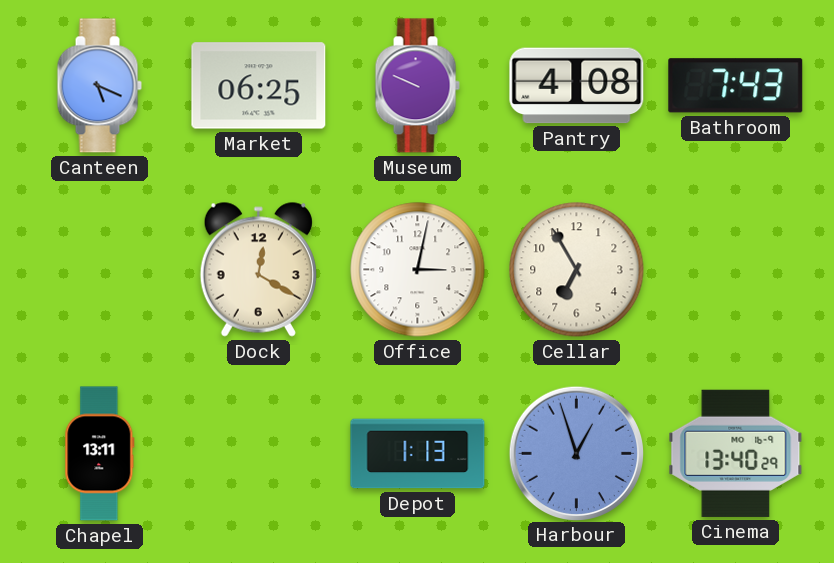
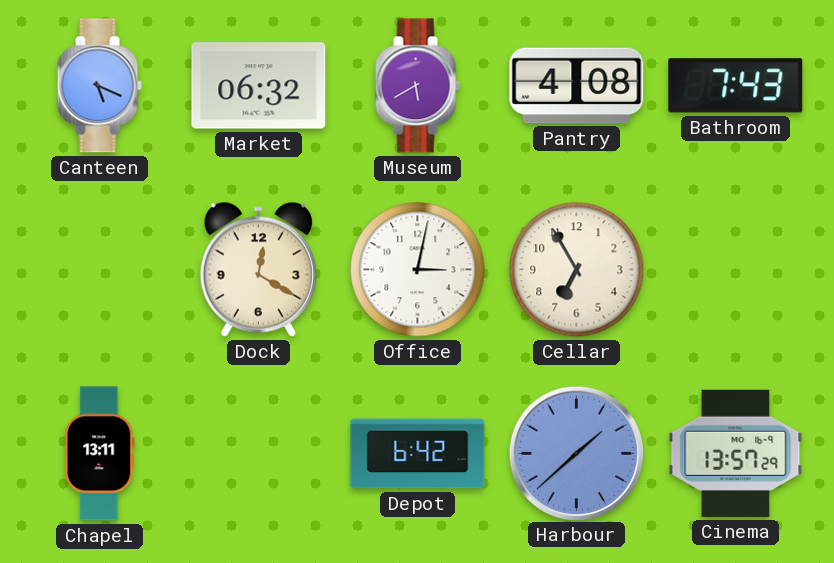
Market: 06:25 -> 06:32 (259, 86)
Museum: 9:49 -> 5:40 (417, 86)
Depot: 1:13 -> 6:42 (418, 454)
Harbour: 12:57 -> 1:38 (576, 453)
Cinema: 13:40 -> 13:57 (736, 453)
